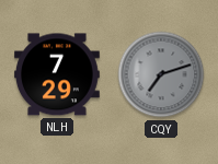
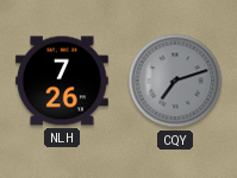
NLH: 7:29 -> 7:26 (63, 81)
